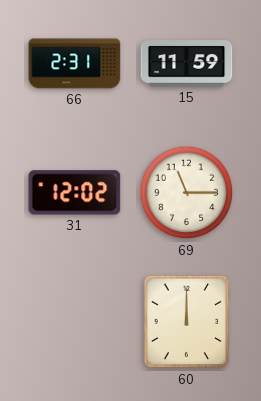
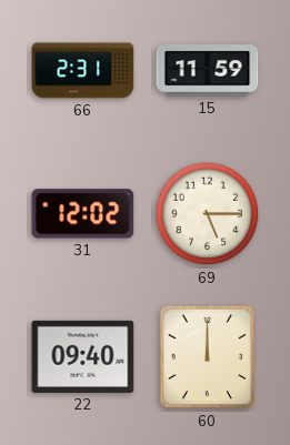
69: 11:15 -> 5:15 (208, 214)
22: none -> 09:40 (83, 356)
